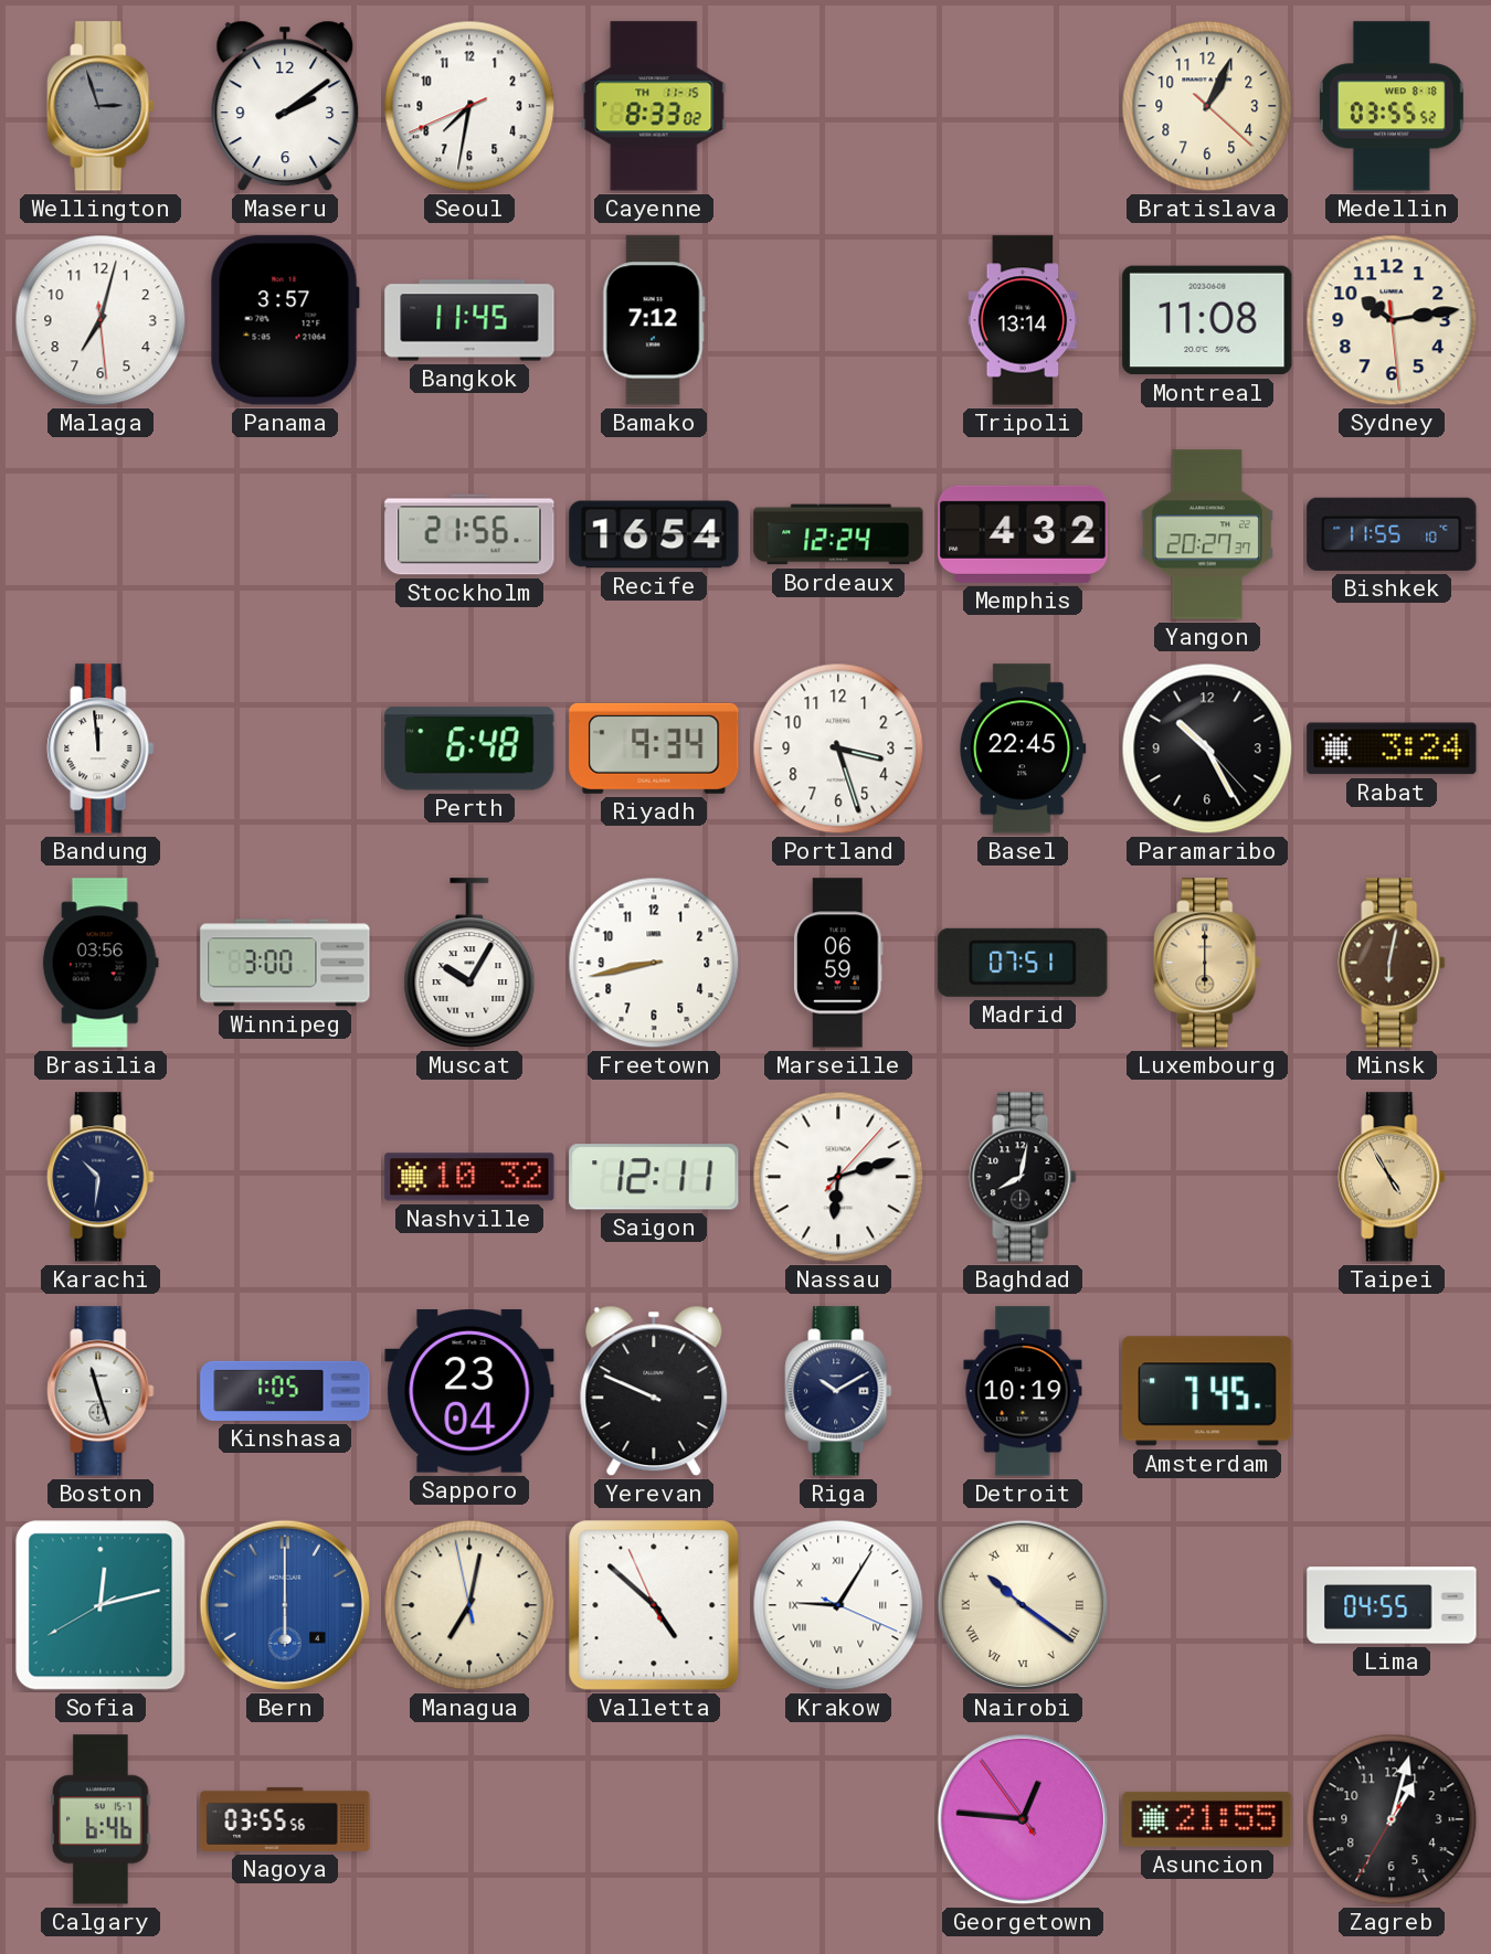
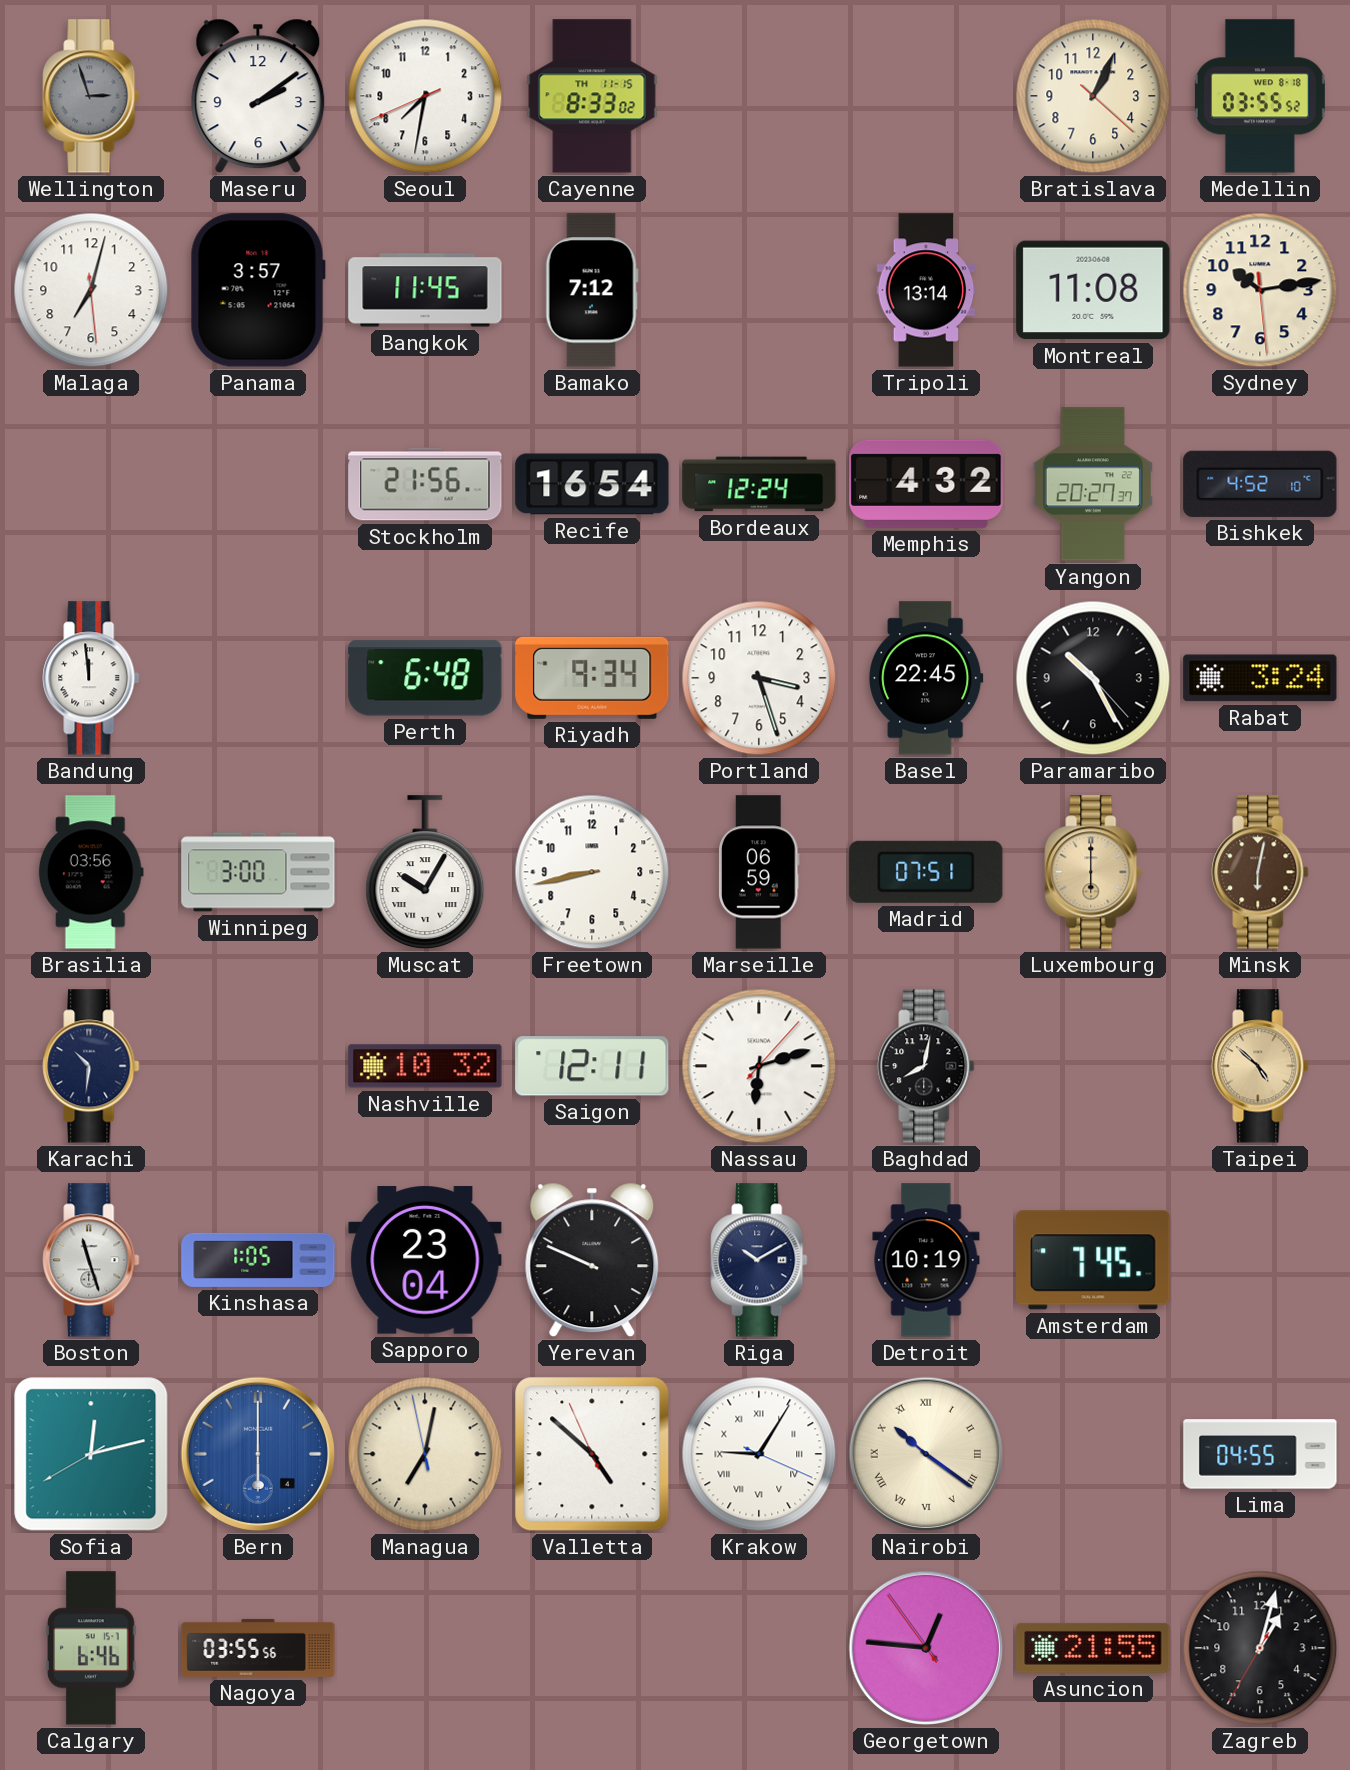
Bishkek: 11:55 -> 4:52 (1260, 484)
Taipei: 4:55 -> 4:52 (1260, 1066)
